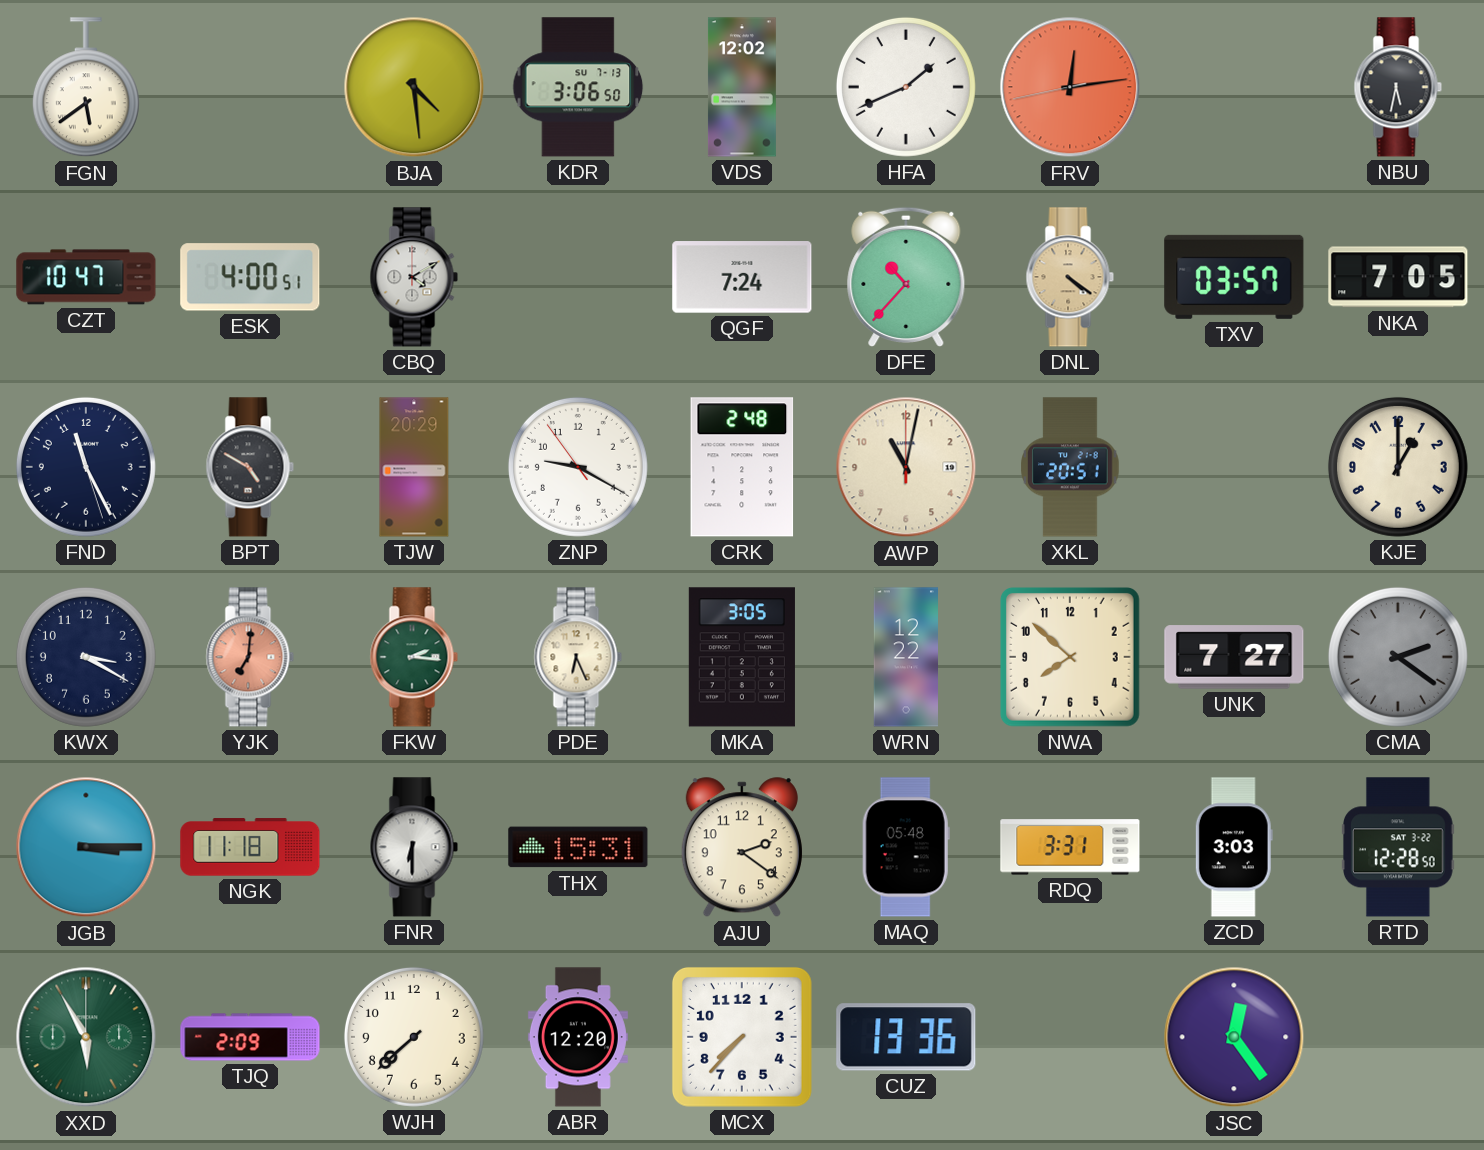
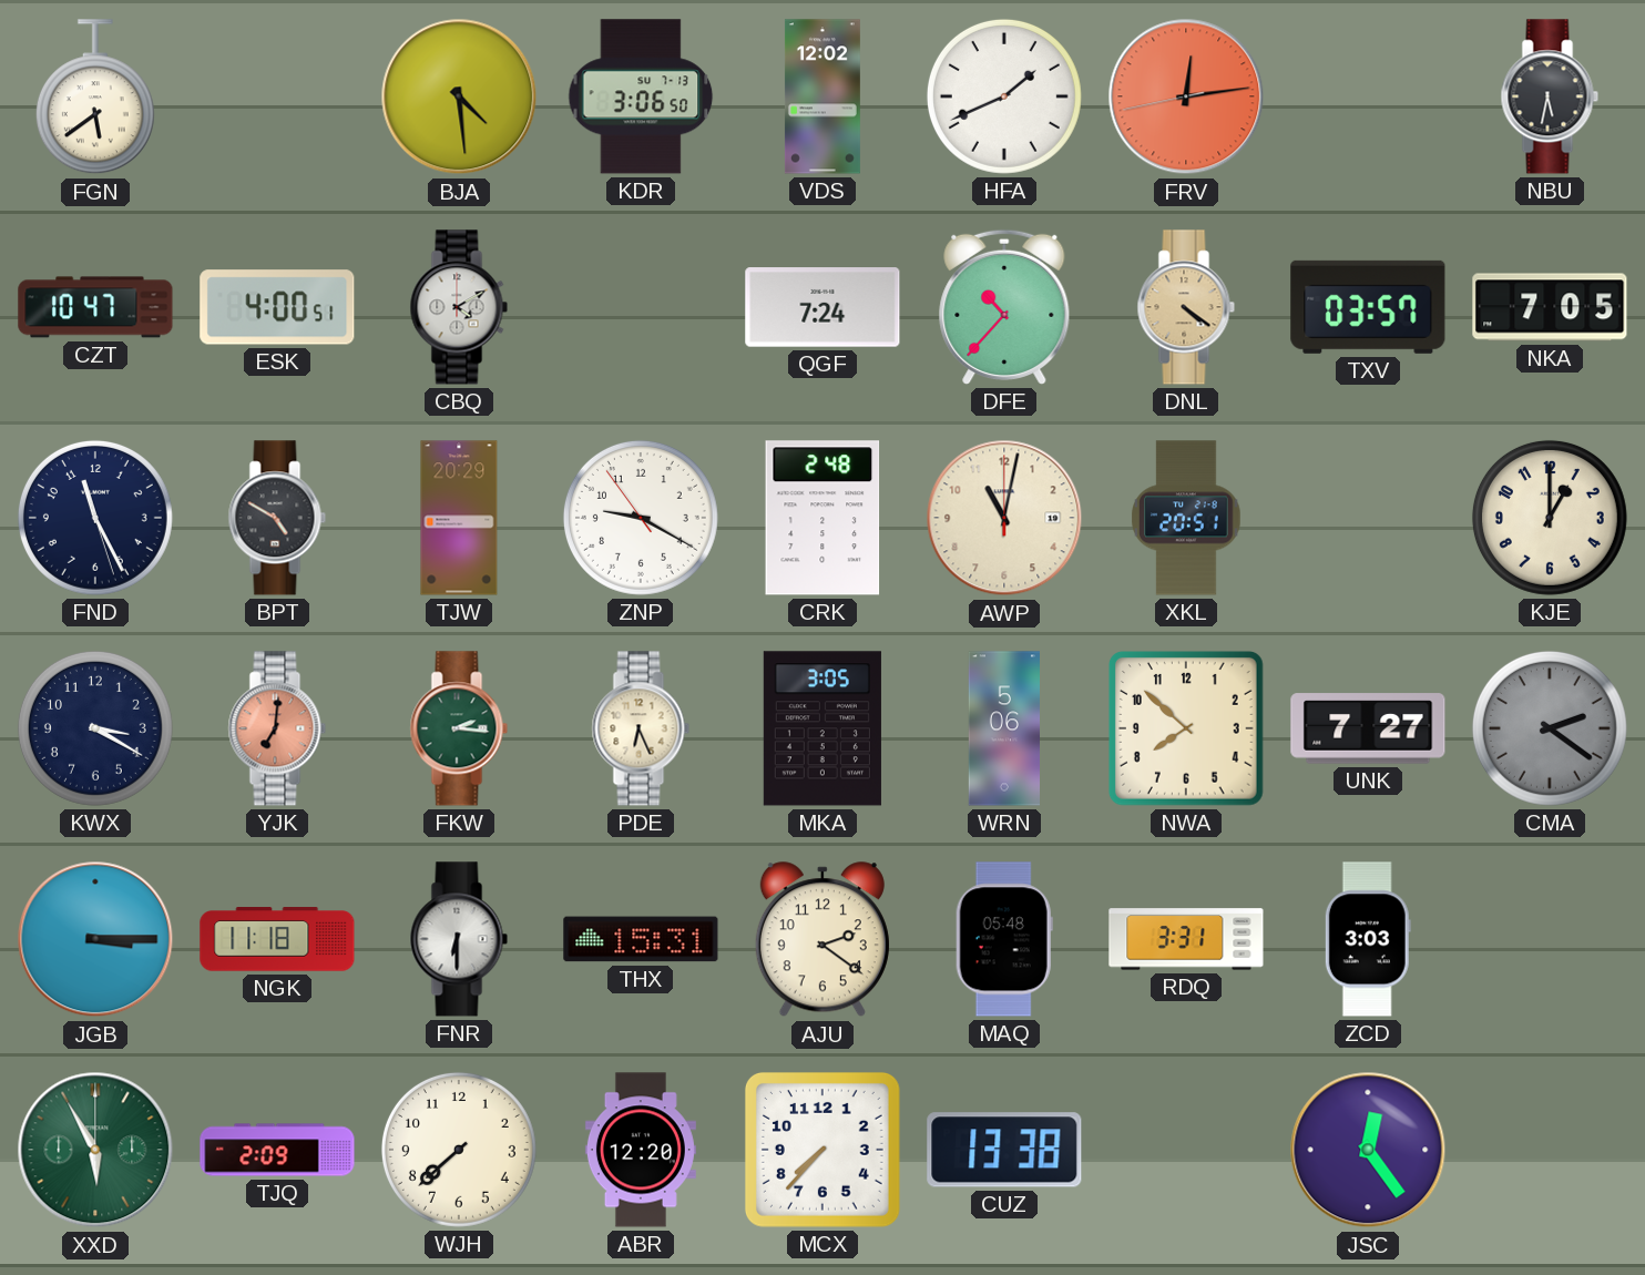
WRN: 12:22 -> 5:06 (1003, 728)
RTD: 12:28 -> none (1399, 847)
CUZ: 13:36 -> 13:38 (1004, 1150)
